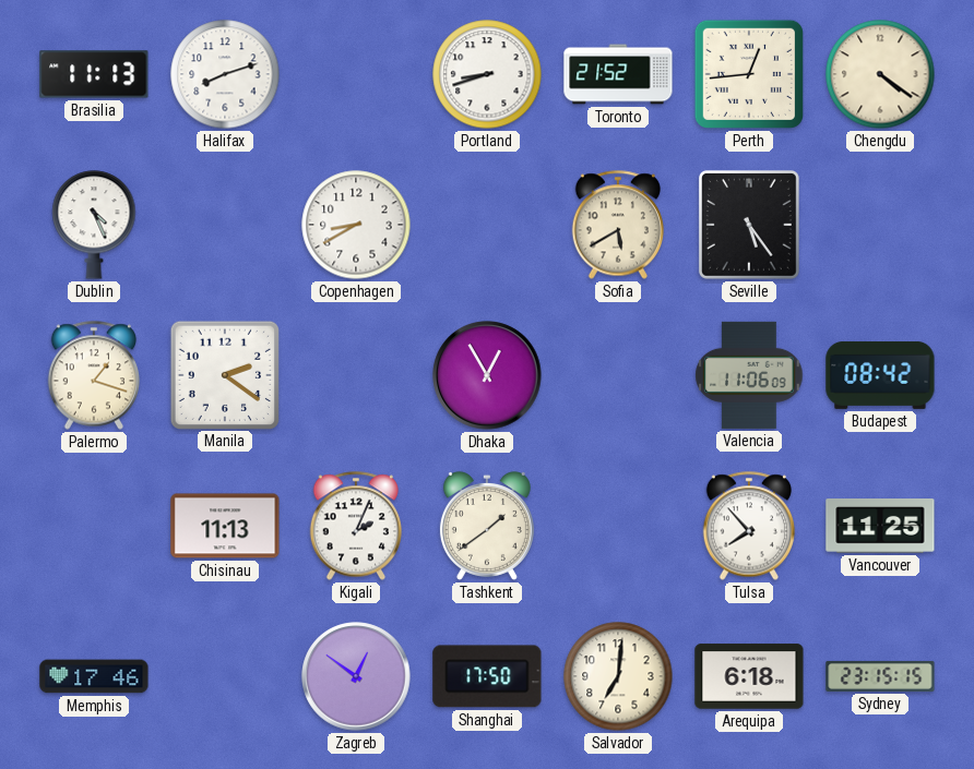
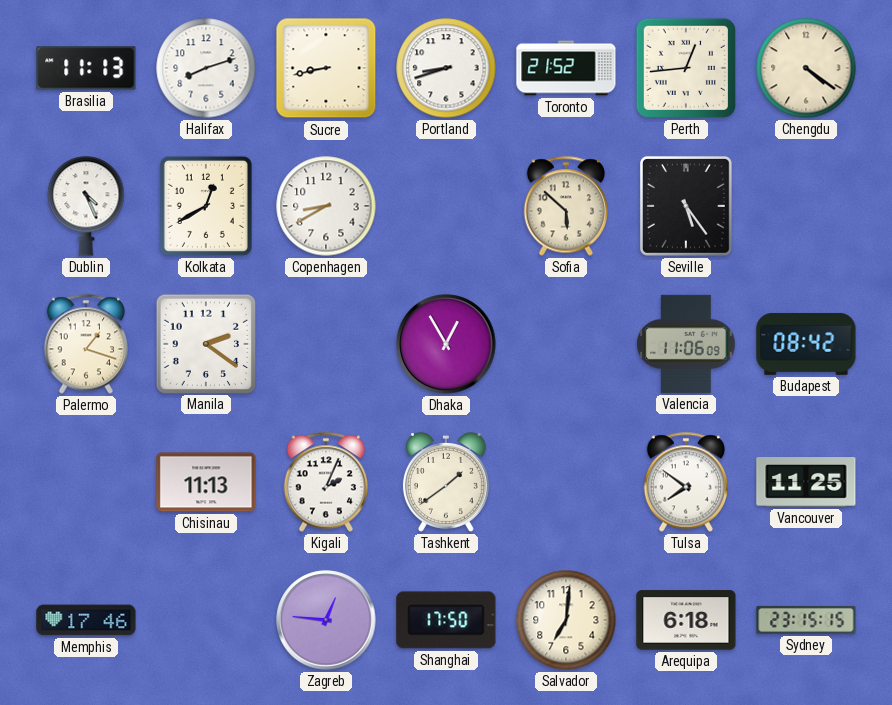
Sucre: none -> 8:43 (326, 68)
Kolkata: none -> 12:40 (206, 206)
Sofia: 5:40 -> 5:52 (565, 206)
Tulsa: 7:53 -> 7:51 (685, 482)
Zagreb: 12:51 -> 12:46 (326, 620)
